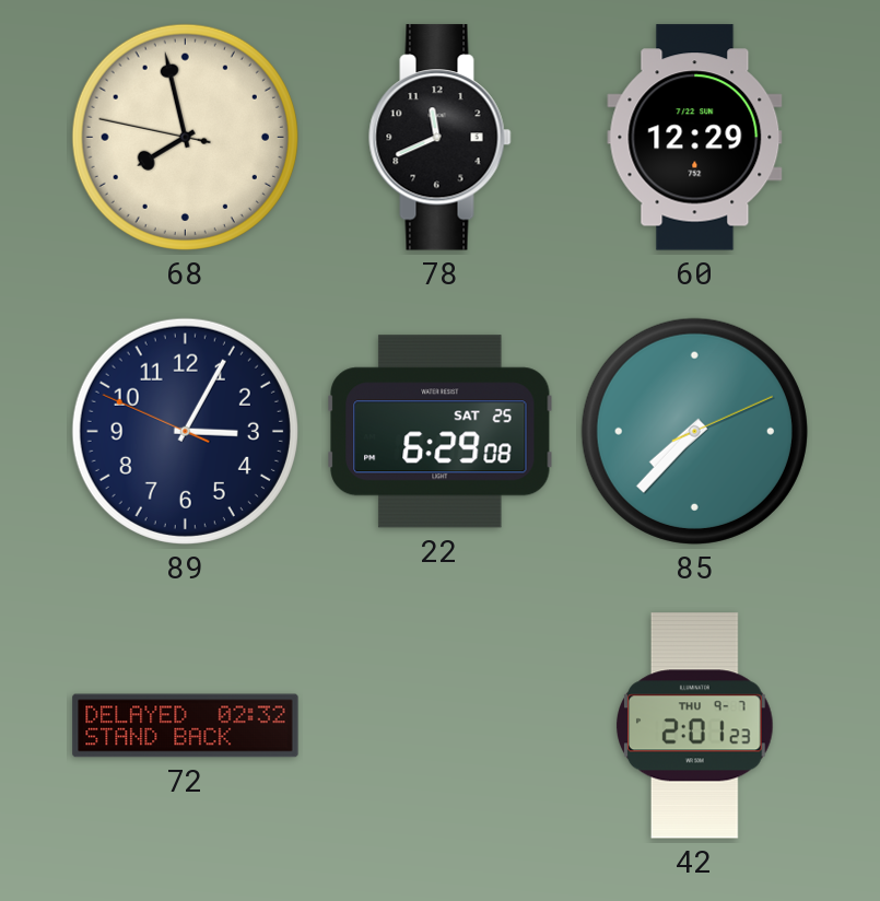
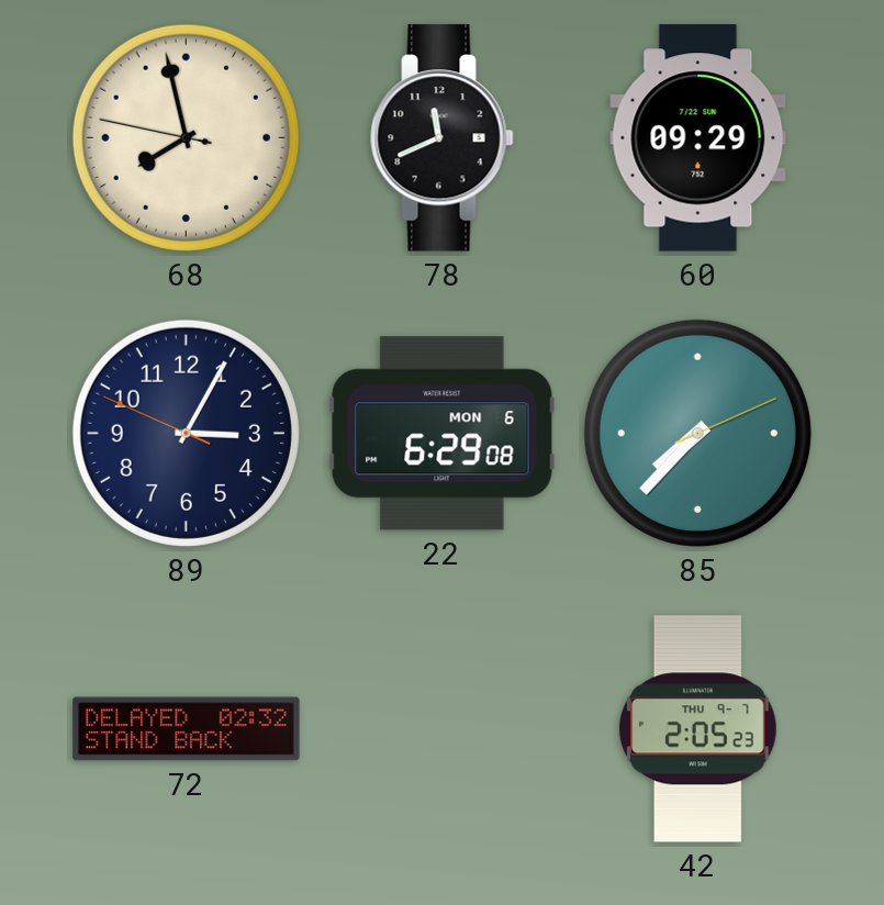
60: 12:29 -> 09:29 (698, 138)
22 date: SAT 25 -> MON 6 (443, 434)
42: 2:01 -> 2:05 (698, 729)
